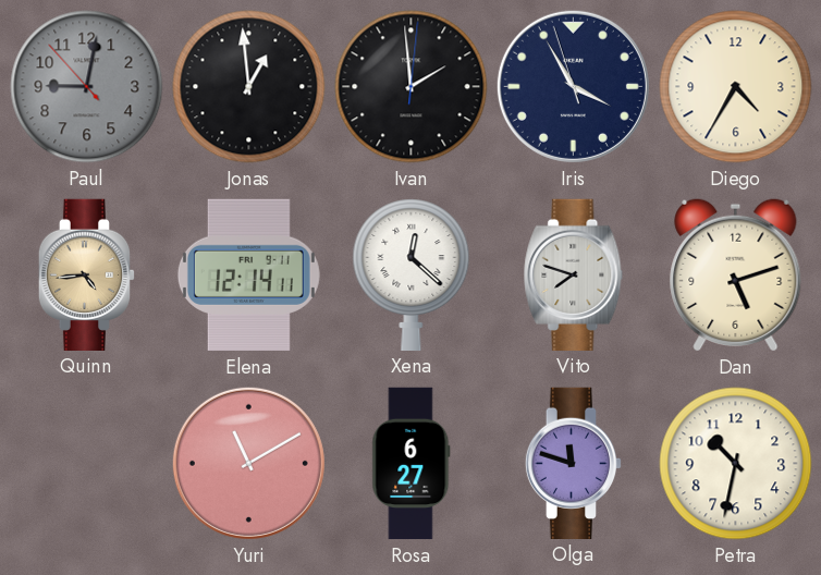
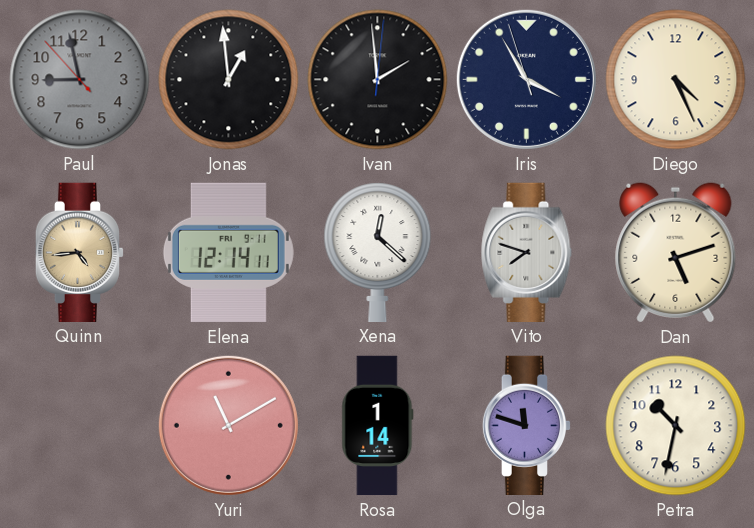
Paul: 9:01 -> 8:57 (80, 80)
Diego: 4:35 -> 4:26 (676, 80)
Rosa: 6:27 -> 1:14 (378, 426)
